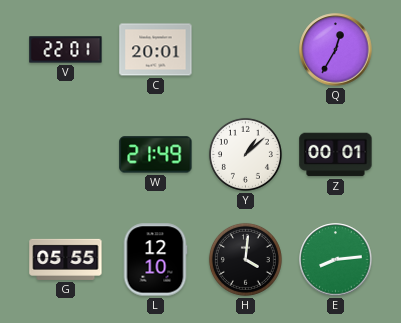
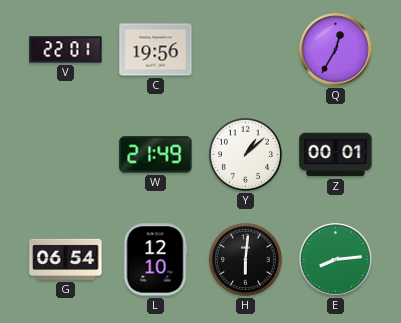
C: 20:01 -> 19:56 (156, 50)
G: 05:55 -> 06:54 (66, 259)
H: 4:01 -> 6:01 (245, 259)
